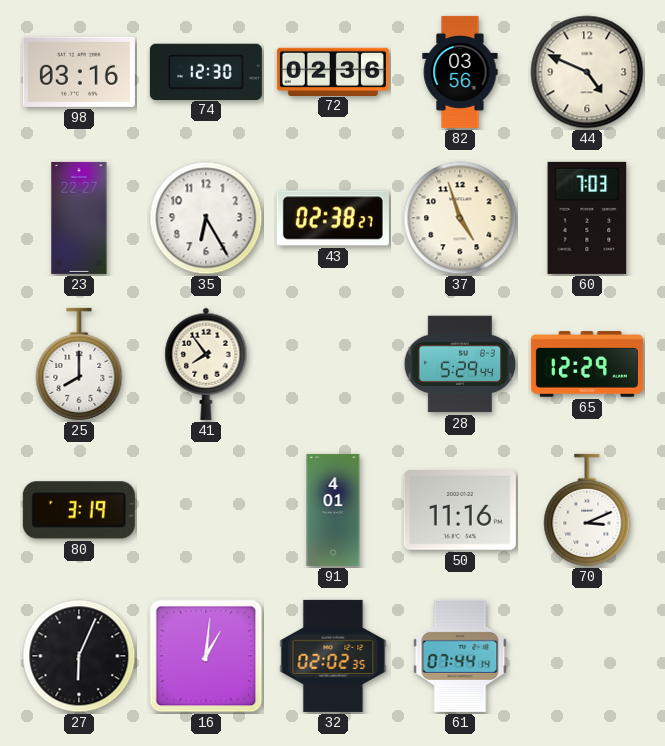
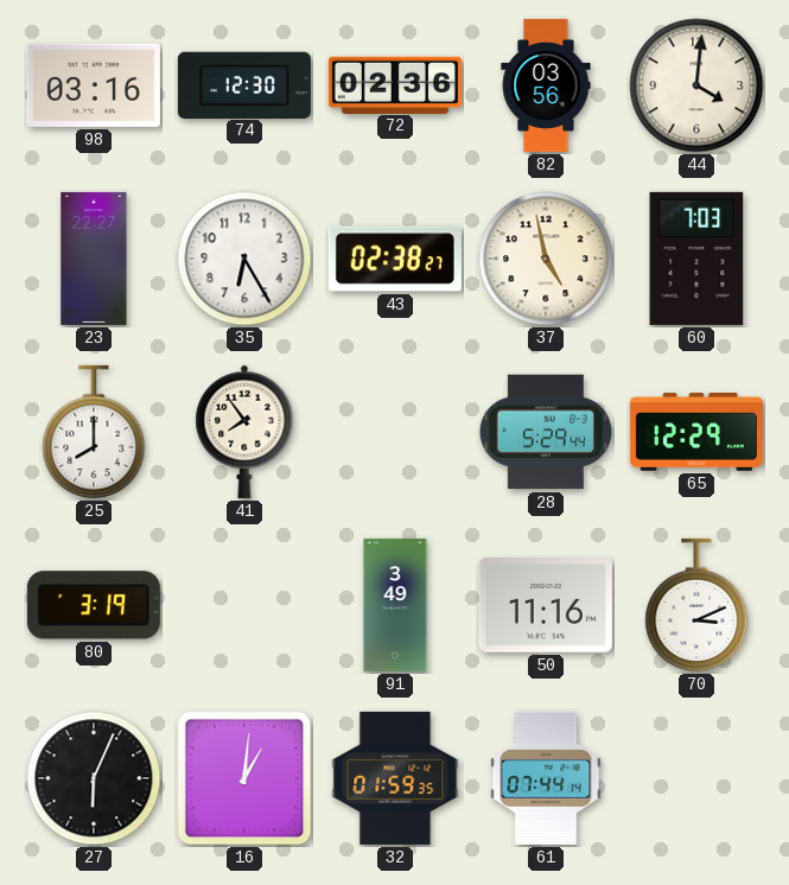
44: 4:49 -> 4:01 (696, 85)
37: 4:57 -> 4:58 (546, 259)
91: 4:01 -> 3:49 (395, 605)
32: 02:02 -> 01:59 (395, 778)
